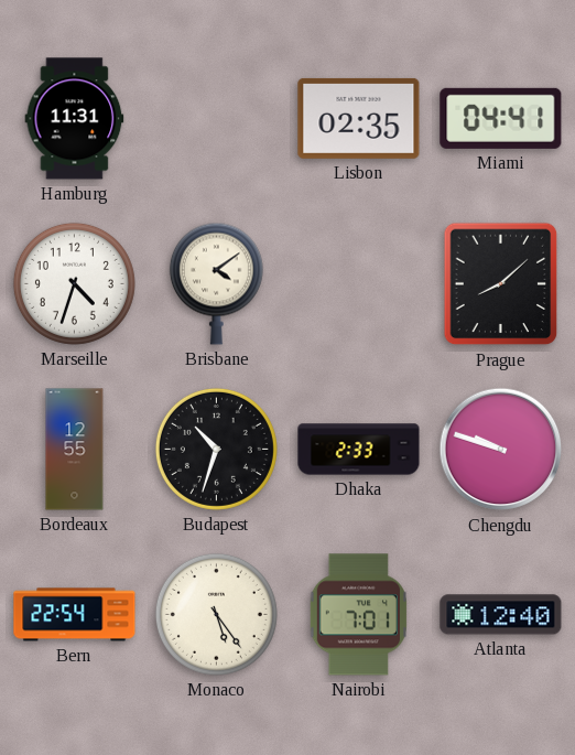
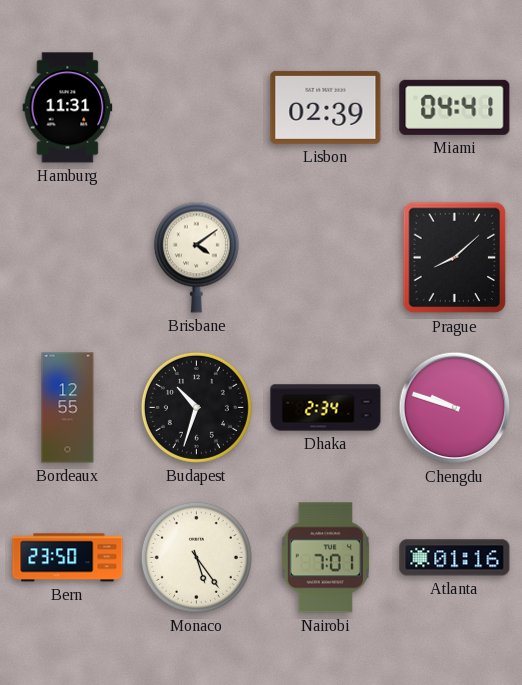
Lisbon: 02:35 -> 02:39 (326, 107)
Marseille: 4:33 -> none (74, 283)
Dhaka: 2:33 -> 2:34 (326, 408)
Bern: 22:54 -> 23:50 (68, 558)
Atlanta: 12:40 -> 01:16 (455, 558)
